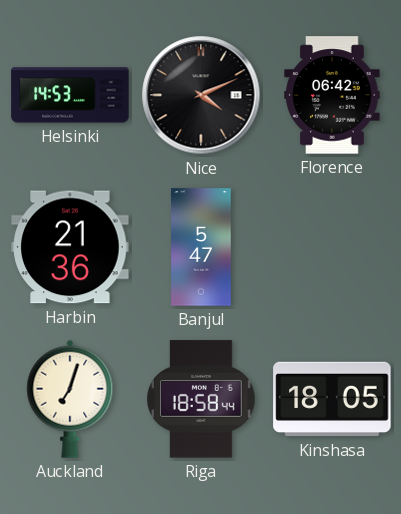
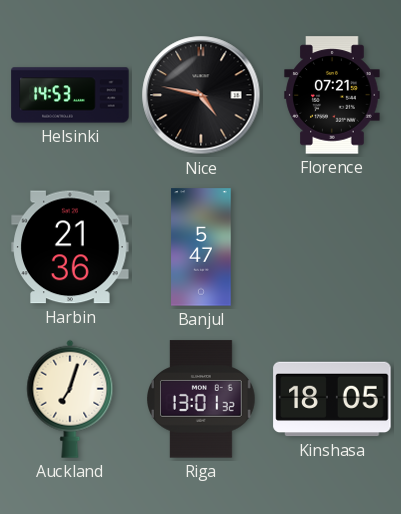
Nice: 4:11 -> 4:47 (201, 95)
Florence: 06:42 -> 07:21 (332, 95)
Riga: 18:58 -> 13:01 (202, 399)
